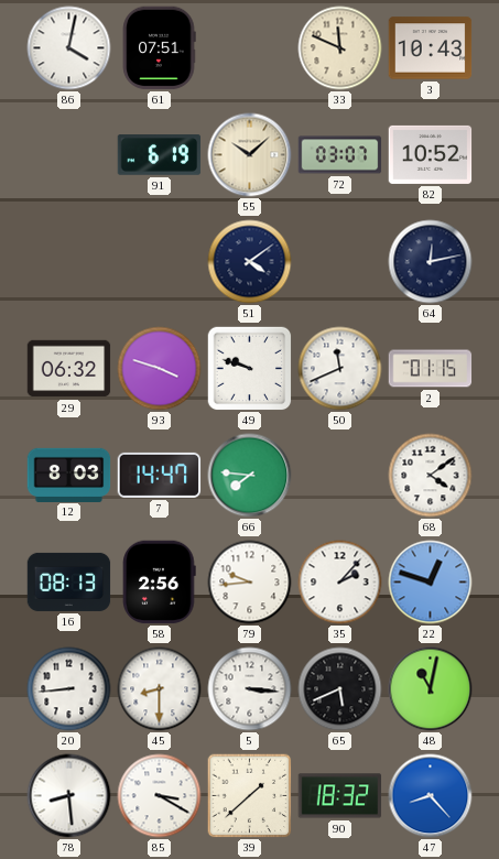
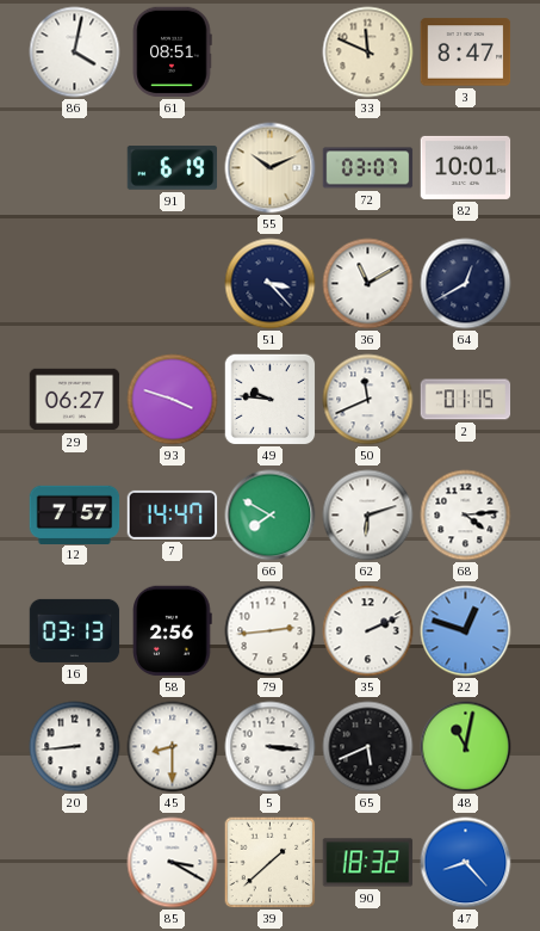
61: 07:51 -> 08:51 (172, 53)
3: 10:43 -> 8:47 (466, 53)
55: 10:08 -> 10:11 (271, 168)
82: 10:52 -> 10:01 (466, 167)
51: 4:09 -> 3:23 (271, 284)
36: none -> 11:10 (368, 284)
64: 12:13 -> 12:40 (466, 284)
29: 06:32 -> 06:27 (75, 400)
49: 9:48 -> 9:46 (269, 399)
12: 8:03 -> 7:57 (75, 514)
66: 7:46 -> 7:50 (271, 516)
62: none -> 6:12 (368, 516)
68: 4:09 -> 4:14 (466, 516)
16: 08:13 -> 03:13 (75, 630)
79: 9:44 -> 2:44 (271, 631)
35: 2:07 -> 2:11 (368, 631)
78: 8:29 -> none (69, 796)
